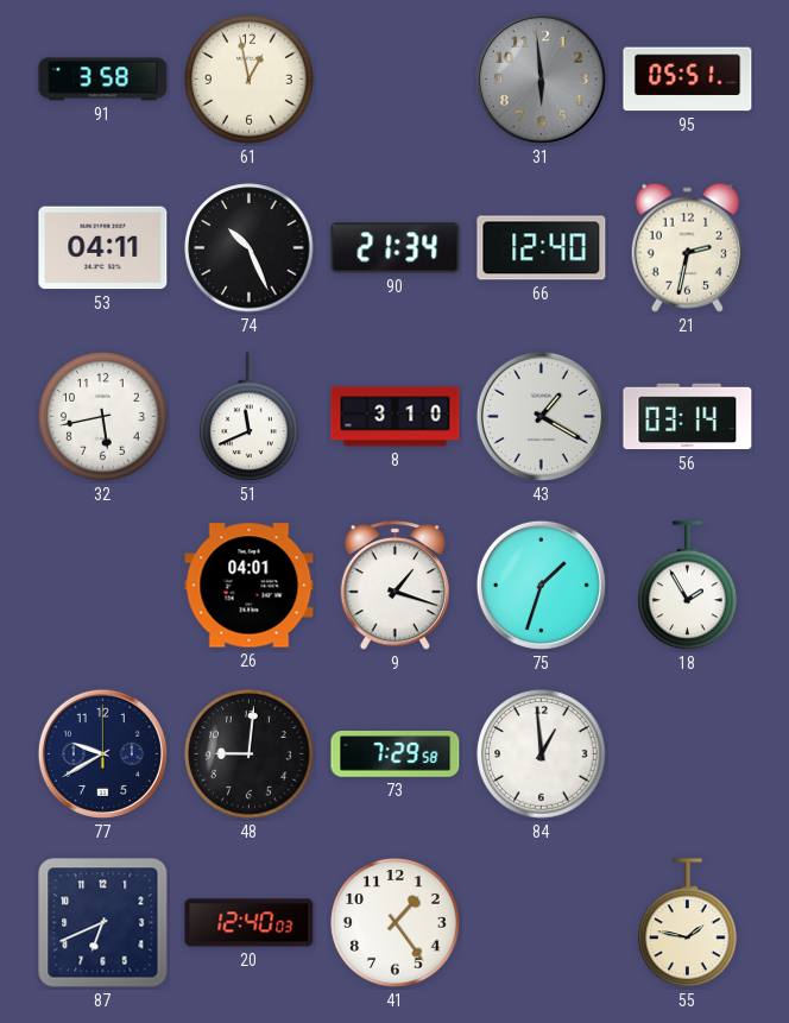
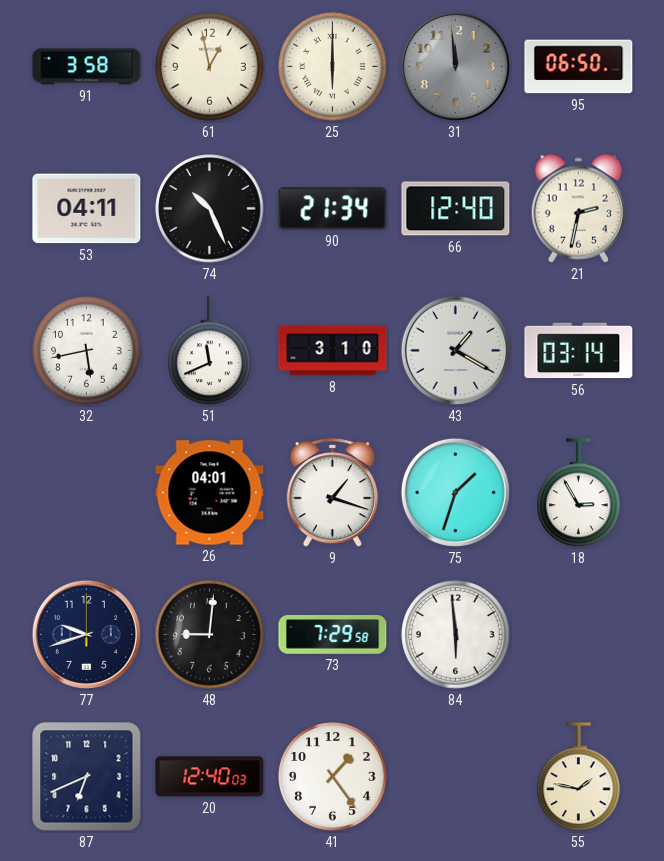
25: none -> 6:00 (333, 67)
31: 5:59 -> 11:59 (455, 66)
95: 05:51 -> 06:50 (579, 67)
18: 1:55 -> 2:55 (579, 493)
77: 9:40 -> 9:42 (86, 634)
84: 12:59 -> 5:59 (456, 635)
